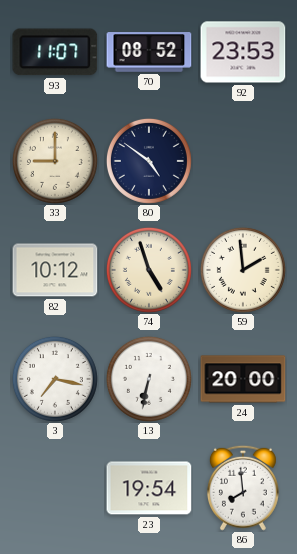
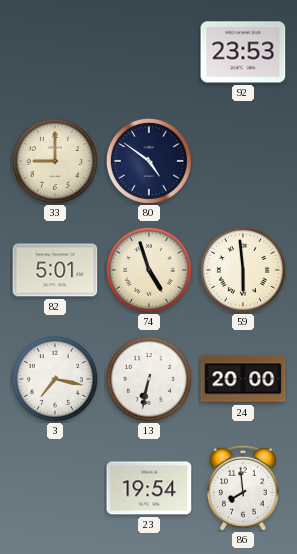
93: 11:07 -> none (55, 52)
70: 08:52 -> none (149, 52)
82: 10:12 -> 5:01 (55, 270)
59: 1:59 -> 5:59 (243, 270)
